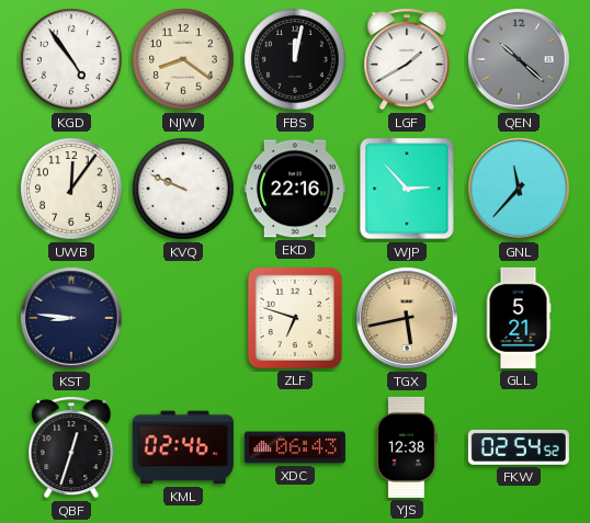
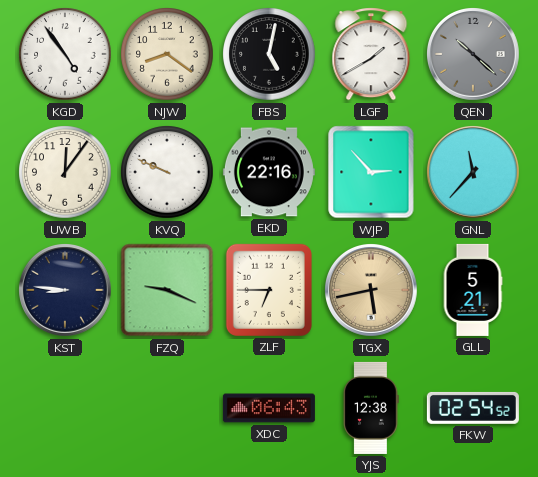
FBS: 12:02 -> 5:02 (269, 54)
FZQ: none -> 9:19 (167, 290)
ZLF: 6:48 -> 6:45 (269, 290)
QBF: 12:33 -> none (71, 447)
KML: 02:46 -> none (183, 447)
